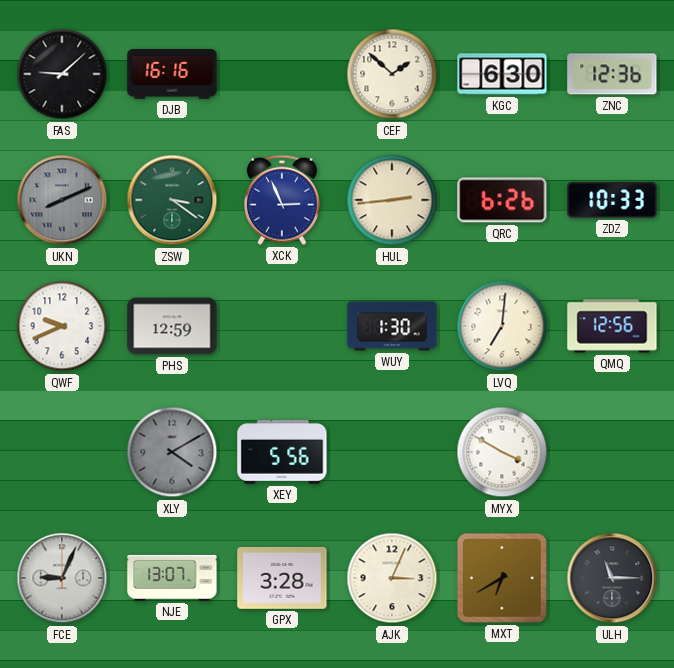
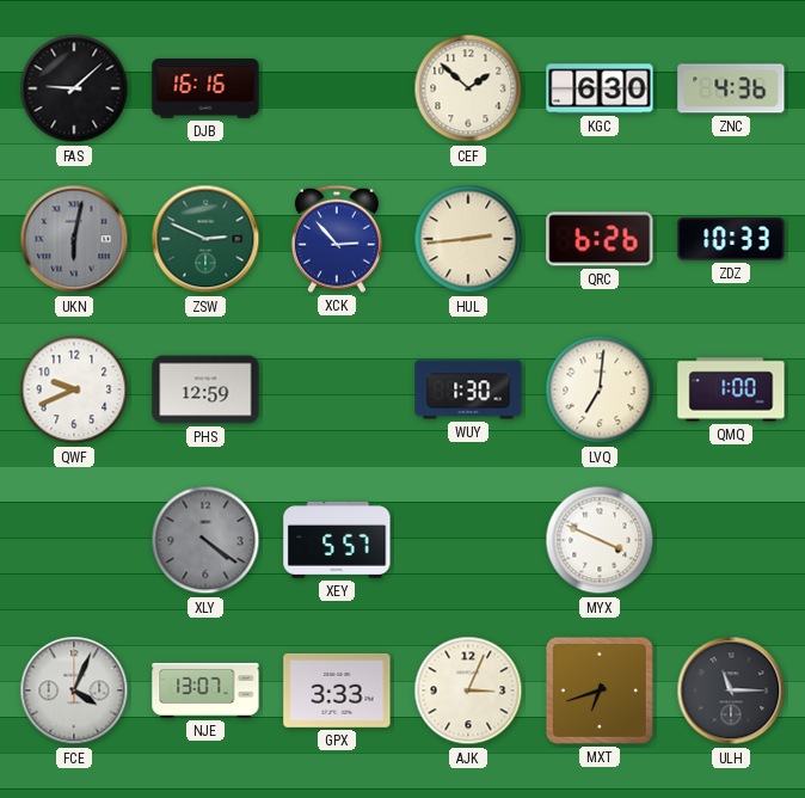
ZNC: 12:36 -> 4:36 (731, 88)
UKN: 8:11 -> 6:02 (74, 239)
ZSW: 3:21 -> 2:49 (205, 239)
XCK: 2:56 -> 2:53 (337, 239)
QMQ: 12:56 -> 1:00 (731, 389)
XLY: 4:10 -> 4:21 (205, 540)
XEY: 5:56 -> 5:57 (337, 541)
MYX: 3:50 -> 3:49 (600, 540)
FCE: 9:04 -> 4:04 (74, 690)
GPX: 3:28 -> 3:33 (337, 690)
MXT: 6:40 -> 6:42 (600, 690)
